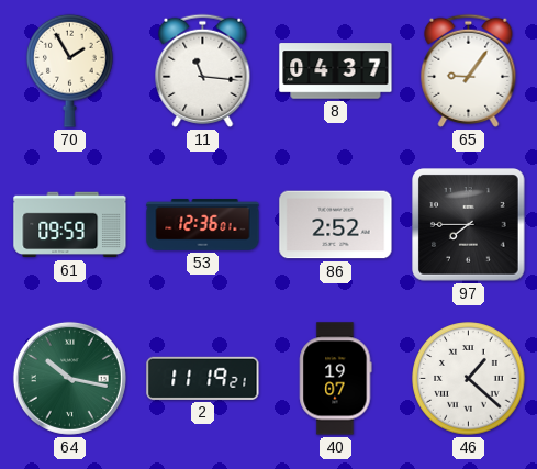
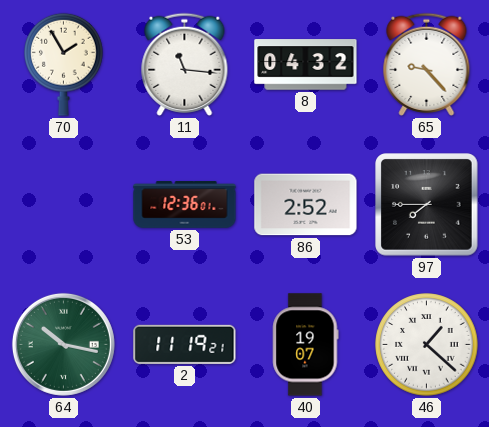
8: 04:37 -> 04:32 (306, 65)
65: 9:06 -> 9:23 (427, 64)
61: 09:59 -> none (70, 225)
